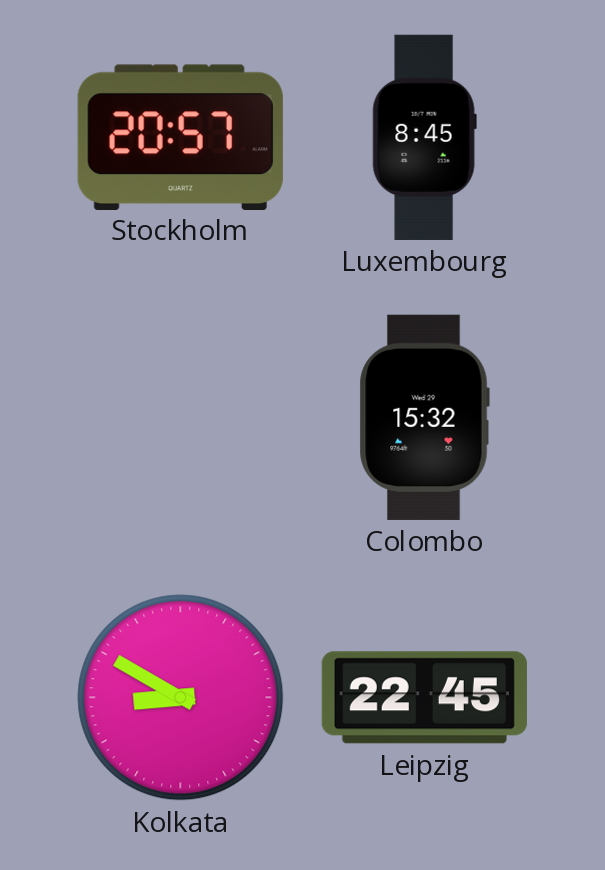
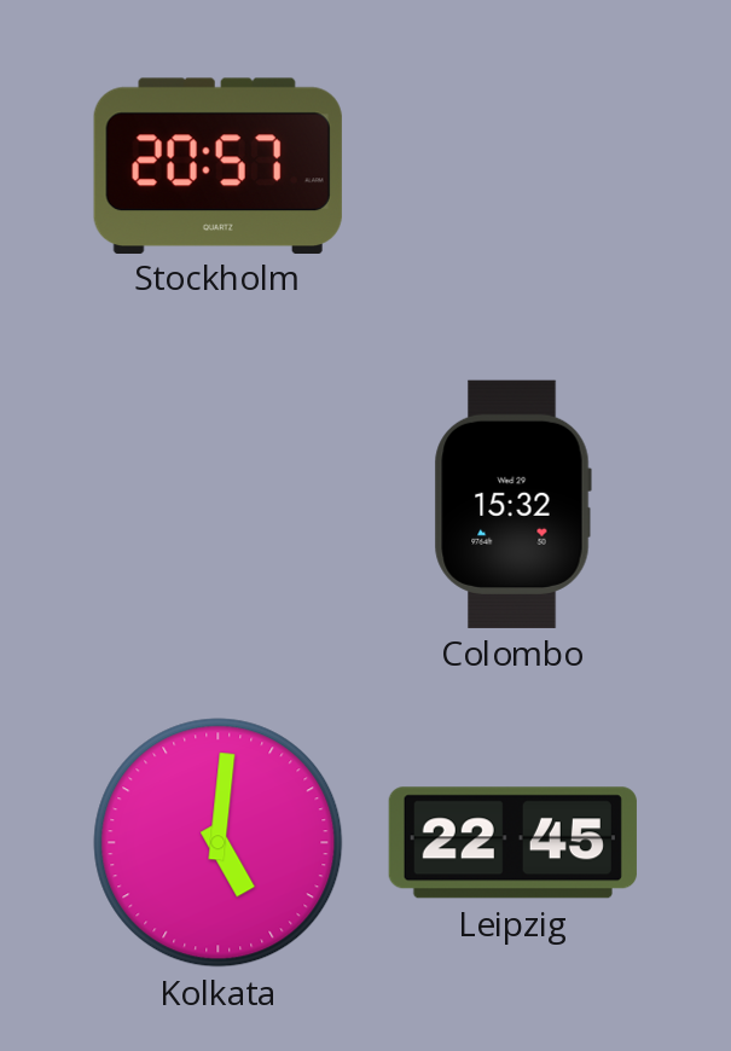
Luxembourg: 8:45 -> none (424, 137)
Kolkata: 8:50 -> 5:01 (219, 843)
